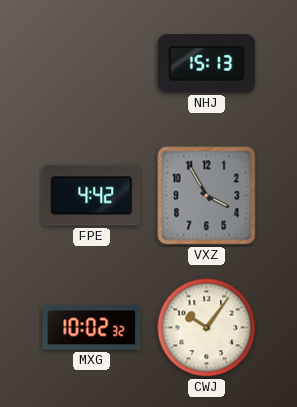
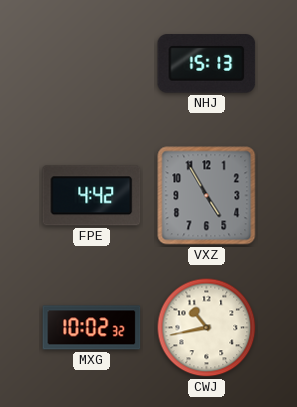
VXZ: 3:55 -> 4:55 (207, 196)
CWJ: 10:06 -> 10:43 (207, 328)
